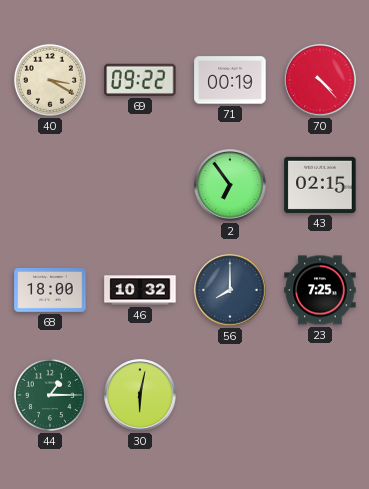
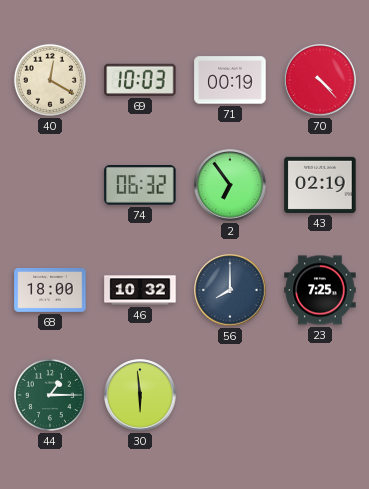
40: 3:20 -> 12:20 (50, 80)
69: 09:22 -> 10:03 (140, 80)
74: none -> 06:32 (140, 186)
43: 02:15 -> 02:19 (320, 185)
30: 6:02 -> 5:59 (140, 395)
